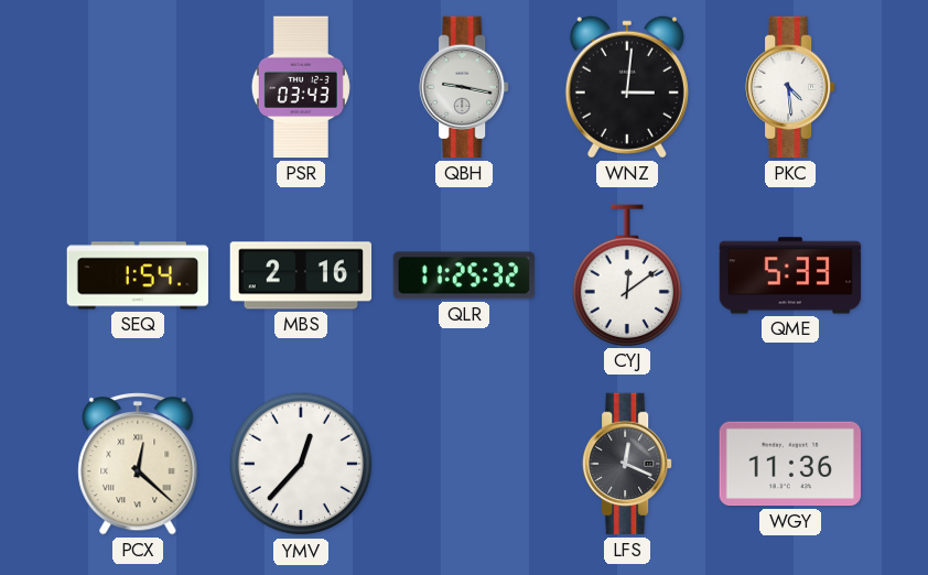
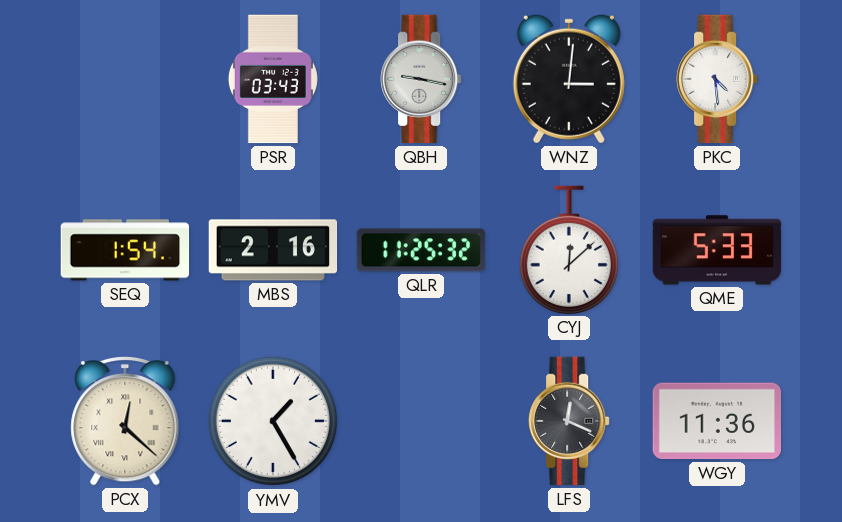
CYJ: 12:09 -> 12:08 (569, 250)
YMV: 12:37 -> 1:25 (273, 421)
